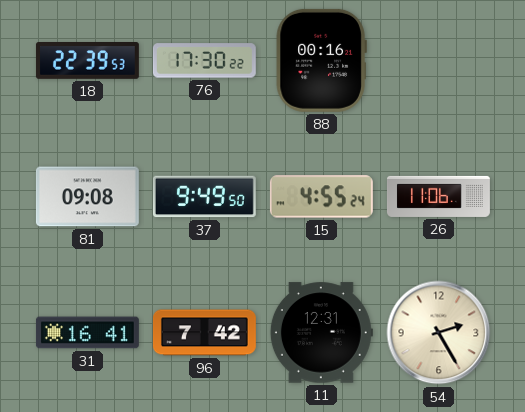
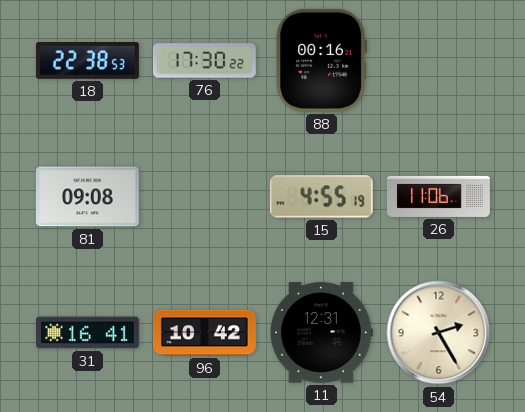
18: 22:39 -> 22:38 (87, 61)
37: 9:49 -> none (204, 197)
15: 4:55:24 -> 4:55:19 (321, 197)
96: 7:42 -> 10:42 (204, 333)
